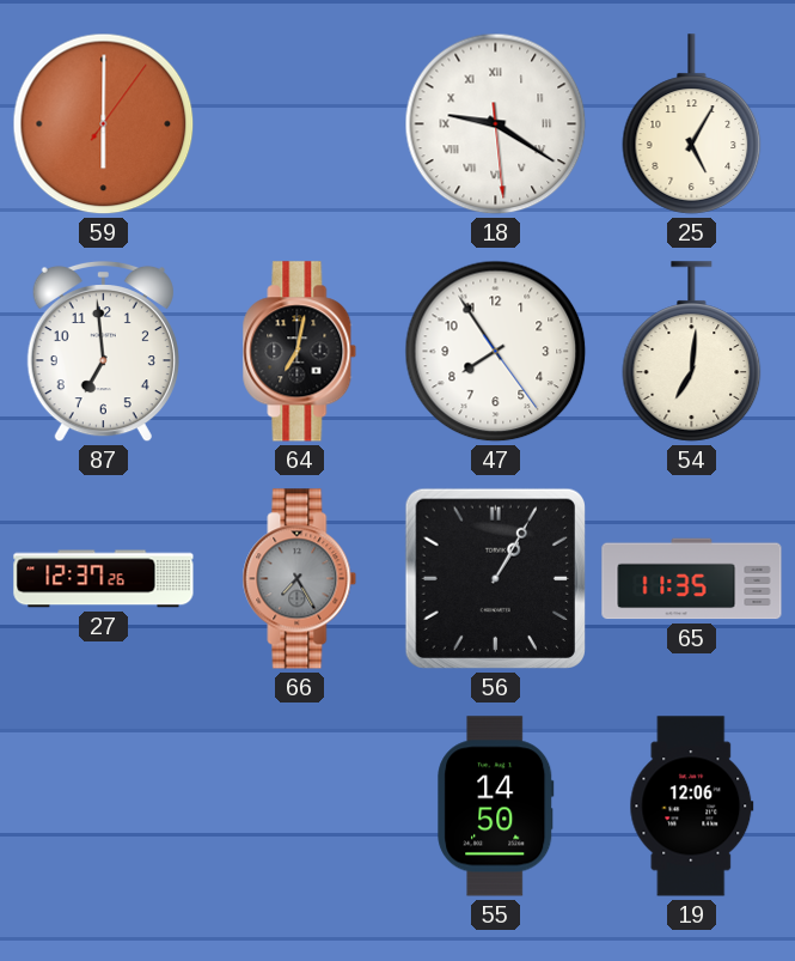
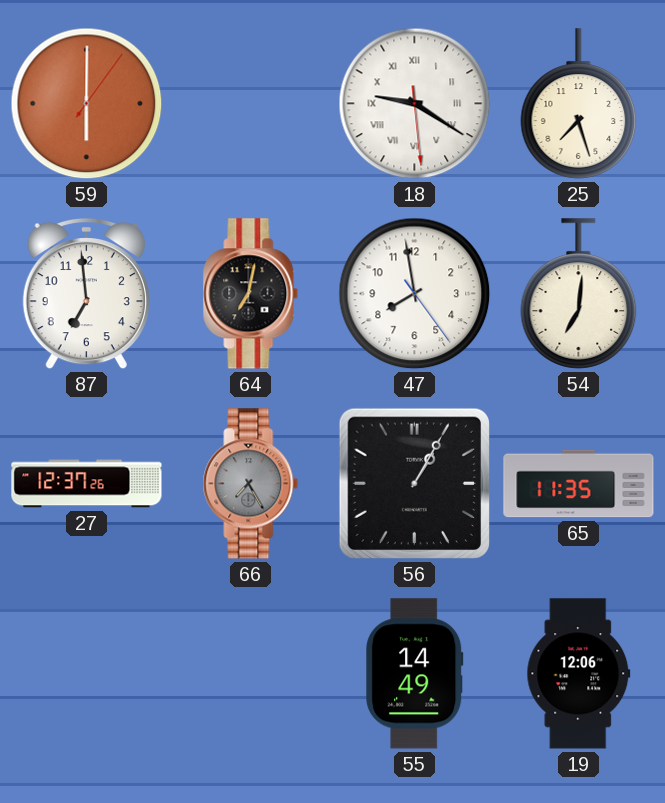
25: 5:05 -> 7:27 (579, 104)
47: 7:54 -> 7:58 (415, 294)
55: 14:50 -> 14:49 (415, 674)
